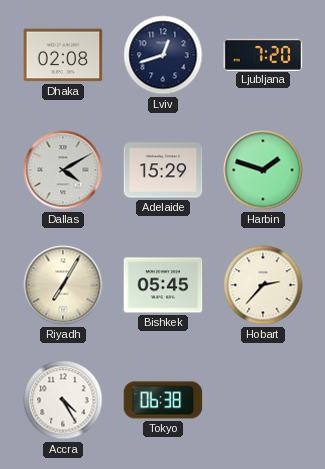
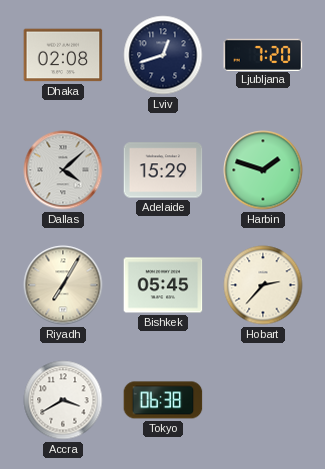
Dallas: 4:10 -> 4:08 (63, 170)
Accra: 4:25 -> 3:40 (63, 400)
